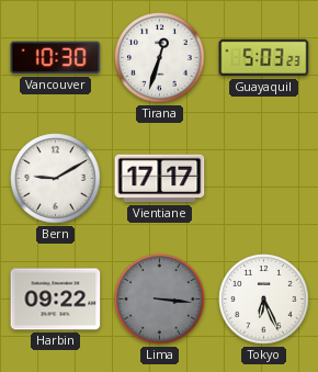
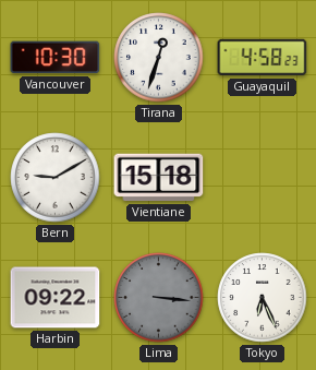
Guayaquil: 5:03 -> 4:58 (263, 58)
Vientiane: 17:17 -> 15:18 (159, 178)
